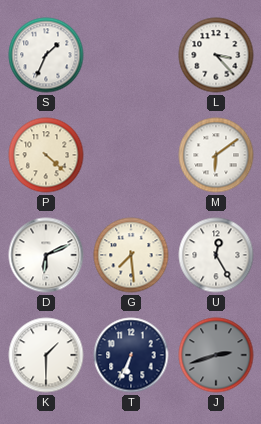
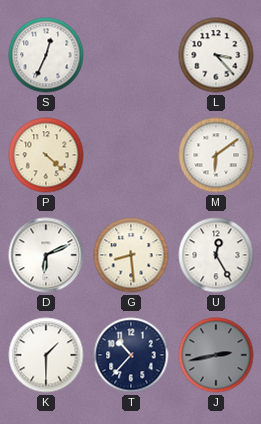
S: 1:34 -> 12:34 (46, 55)
G: 7:29 -> 8:29 (131, 255)
T: 6:34 -> 10:37 (131, 355)
J: 2:42 -> 2:43 (216, 355)
